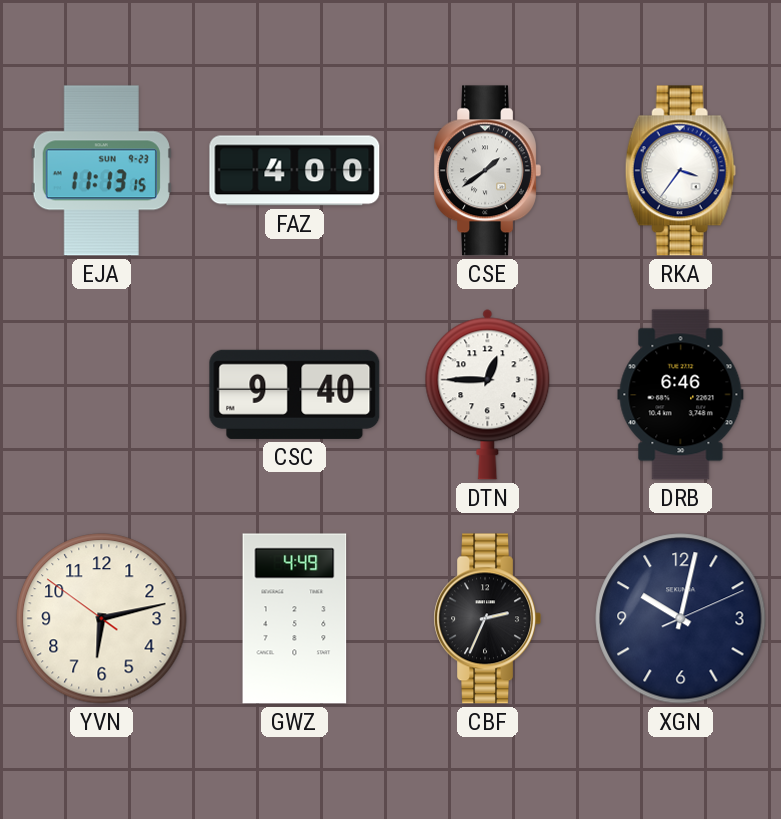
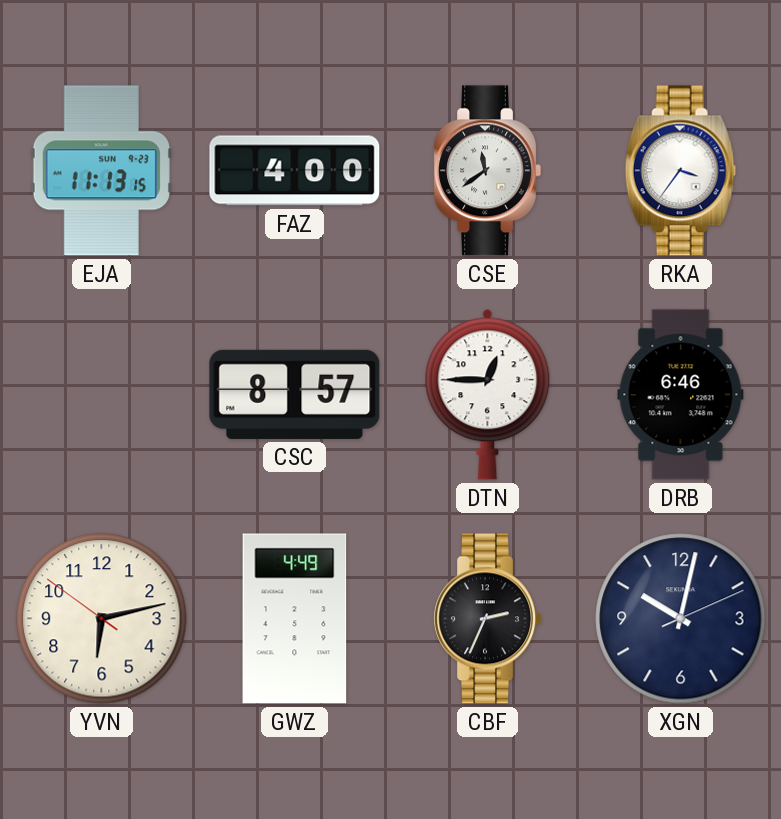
CSE: 1:39 -> 11:39 (487, 171)
CSC: 9:40 -> 8:57 (295, 394)
